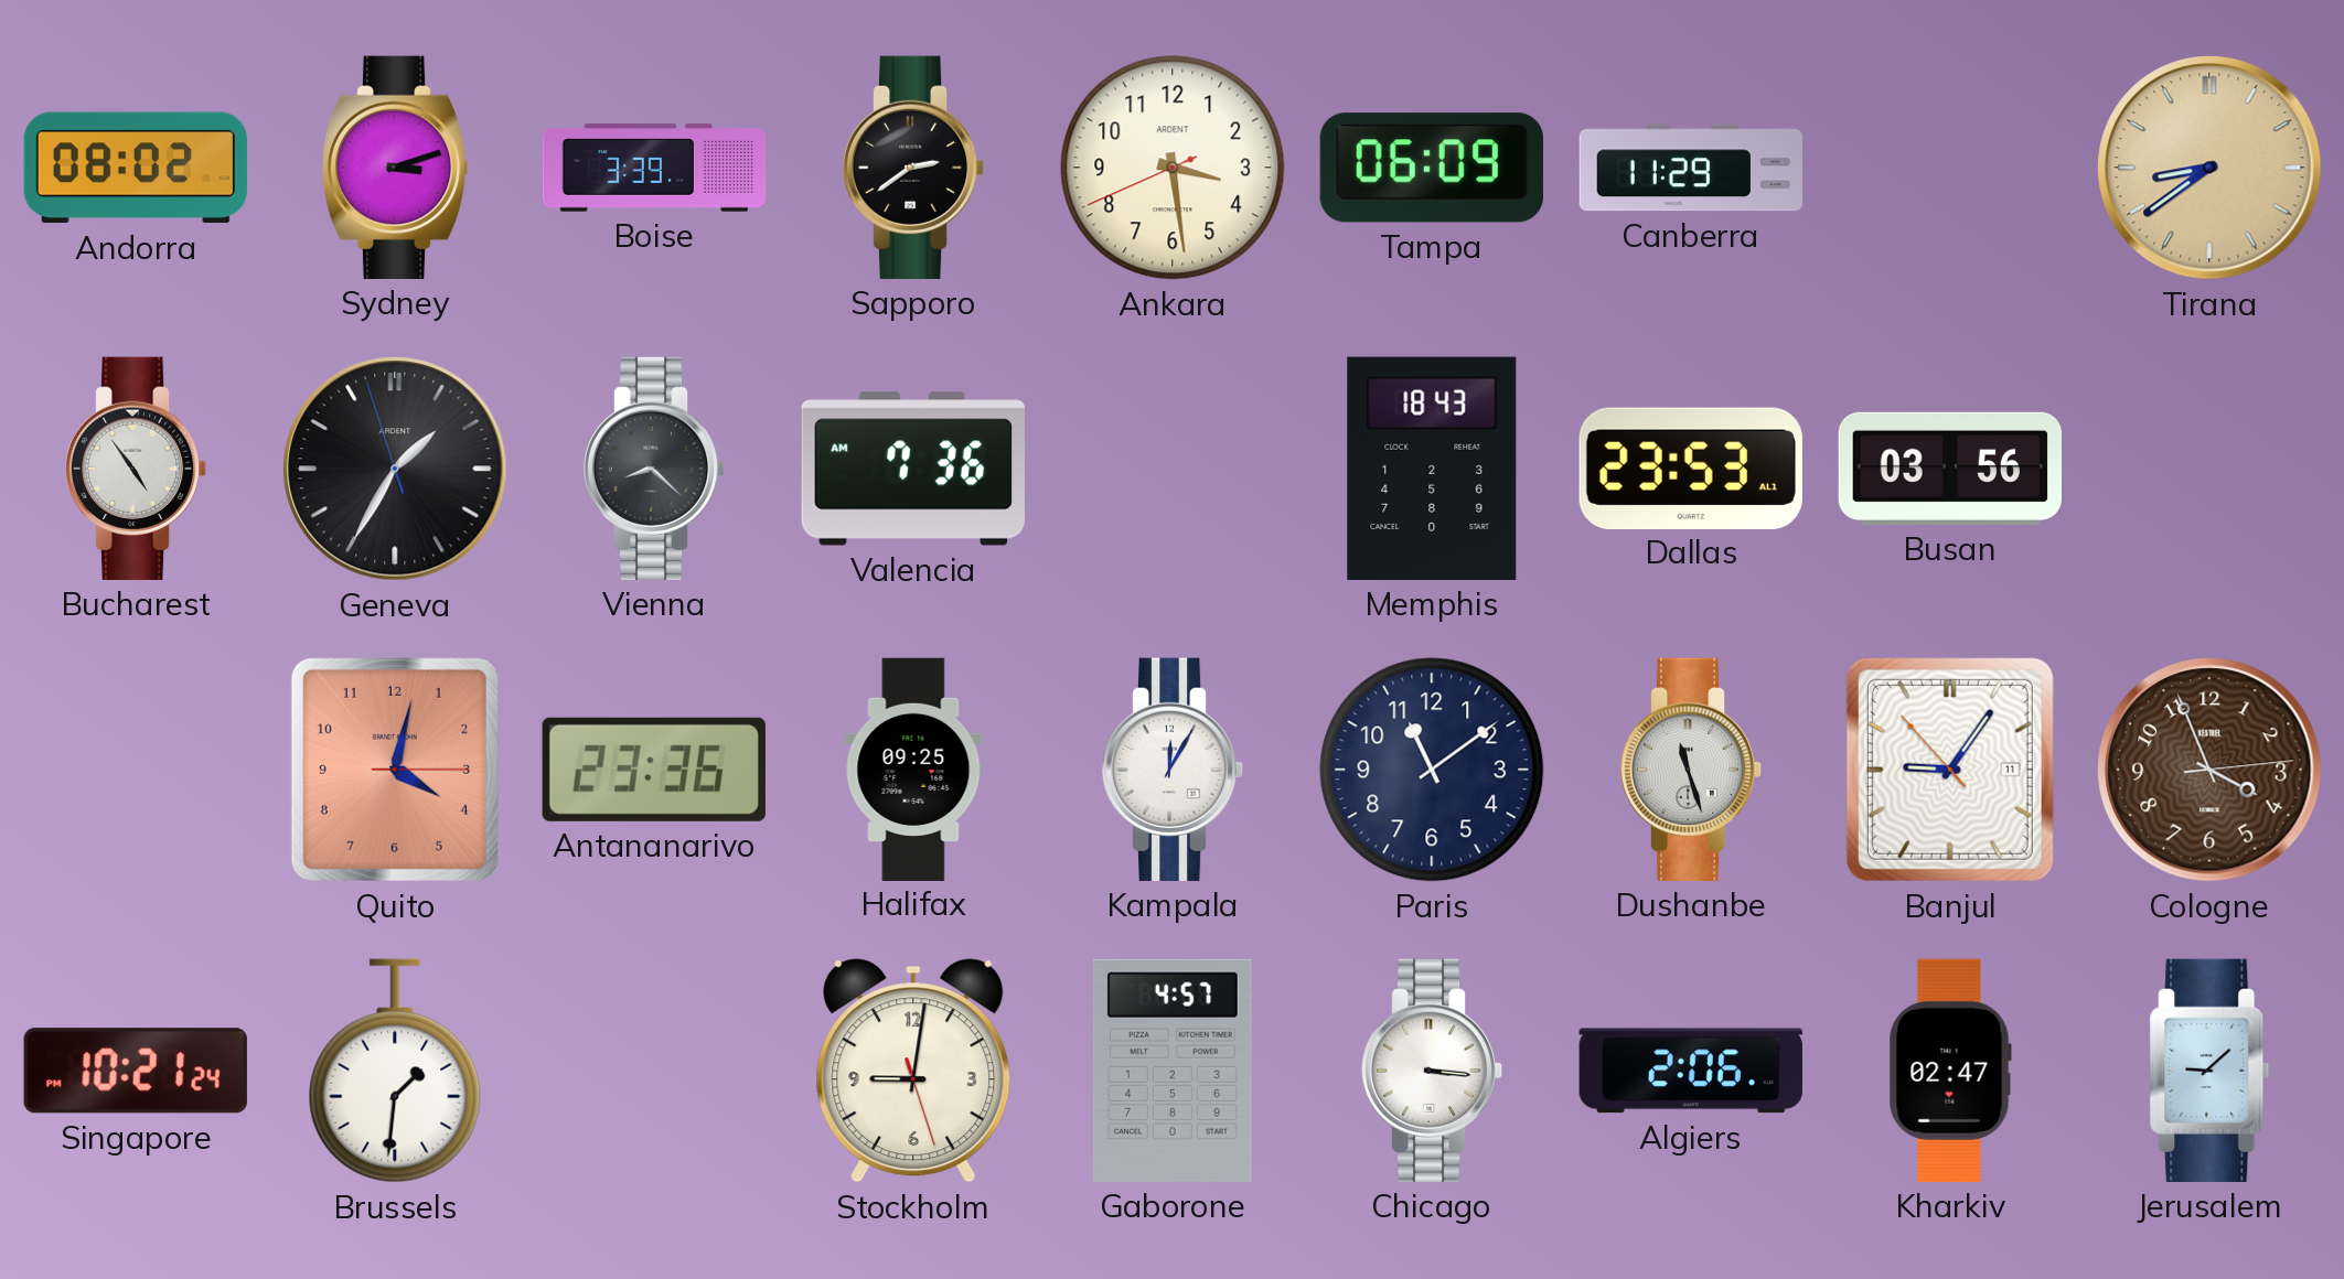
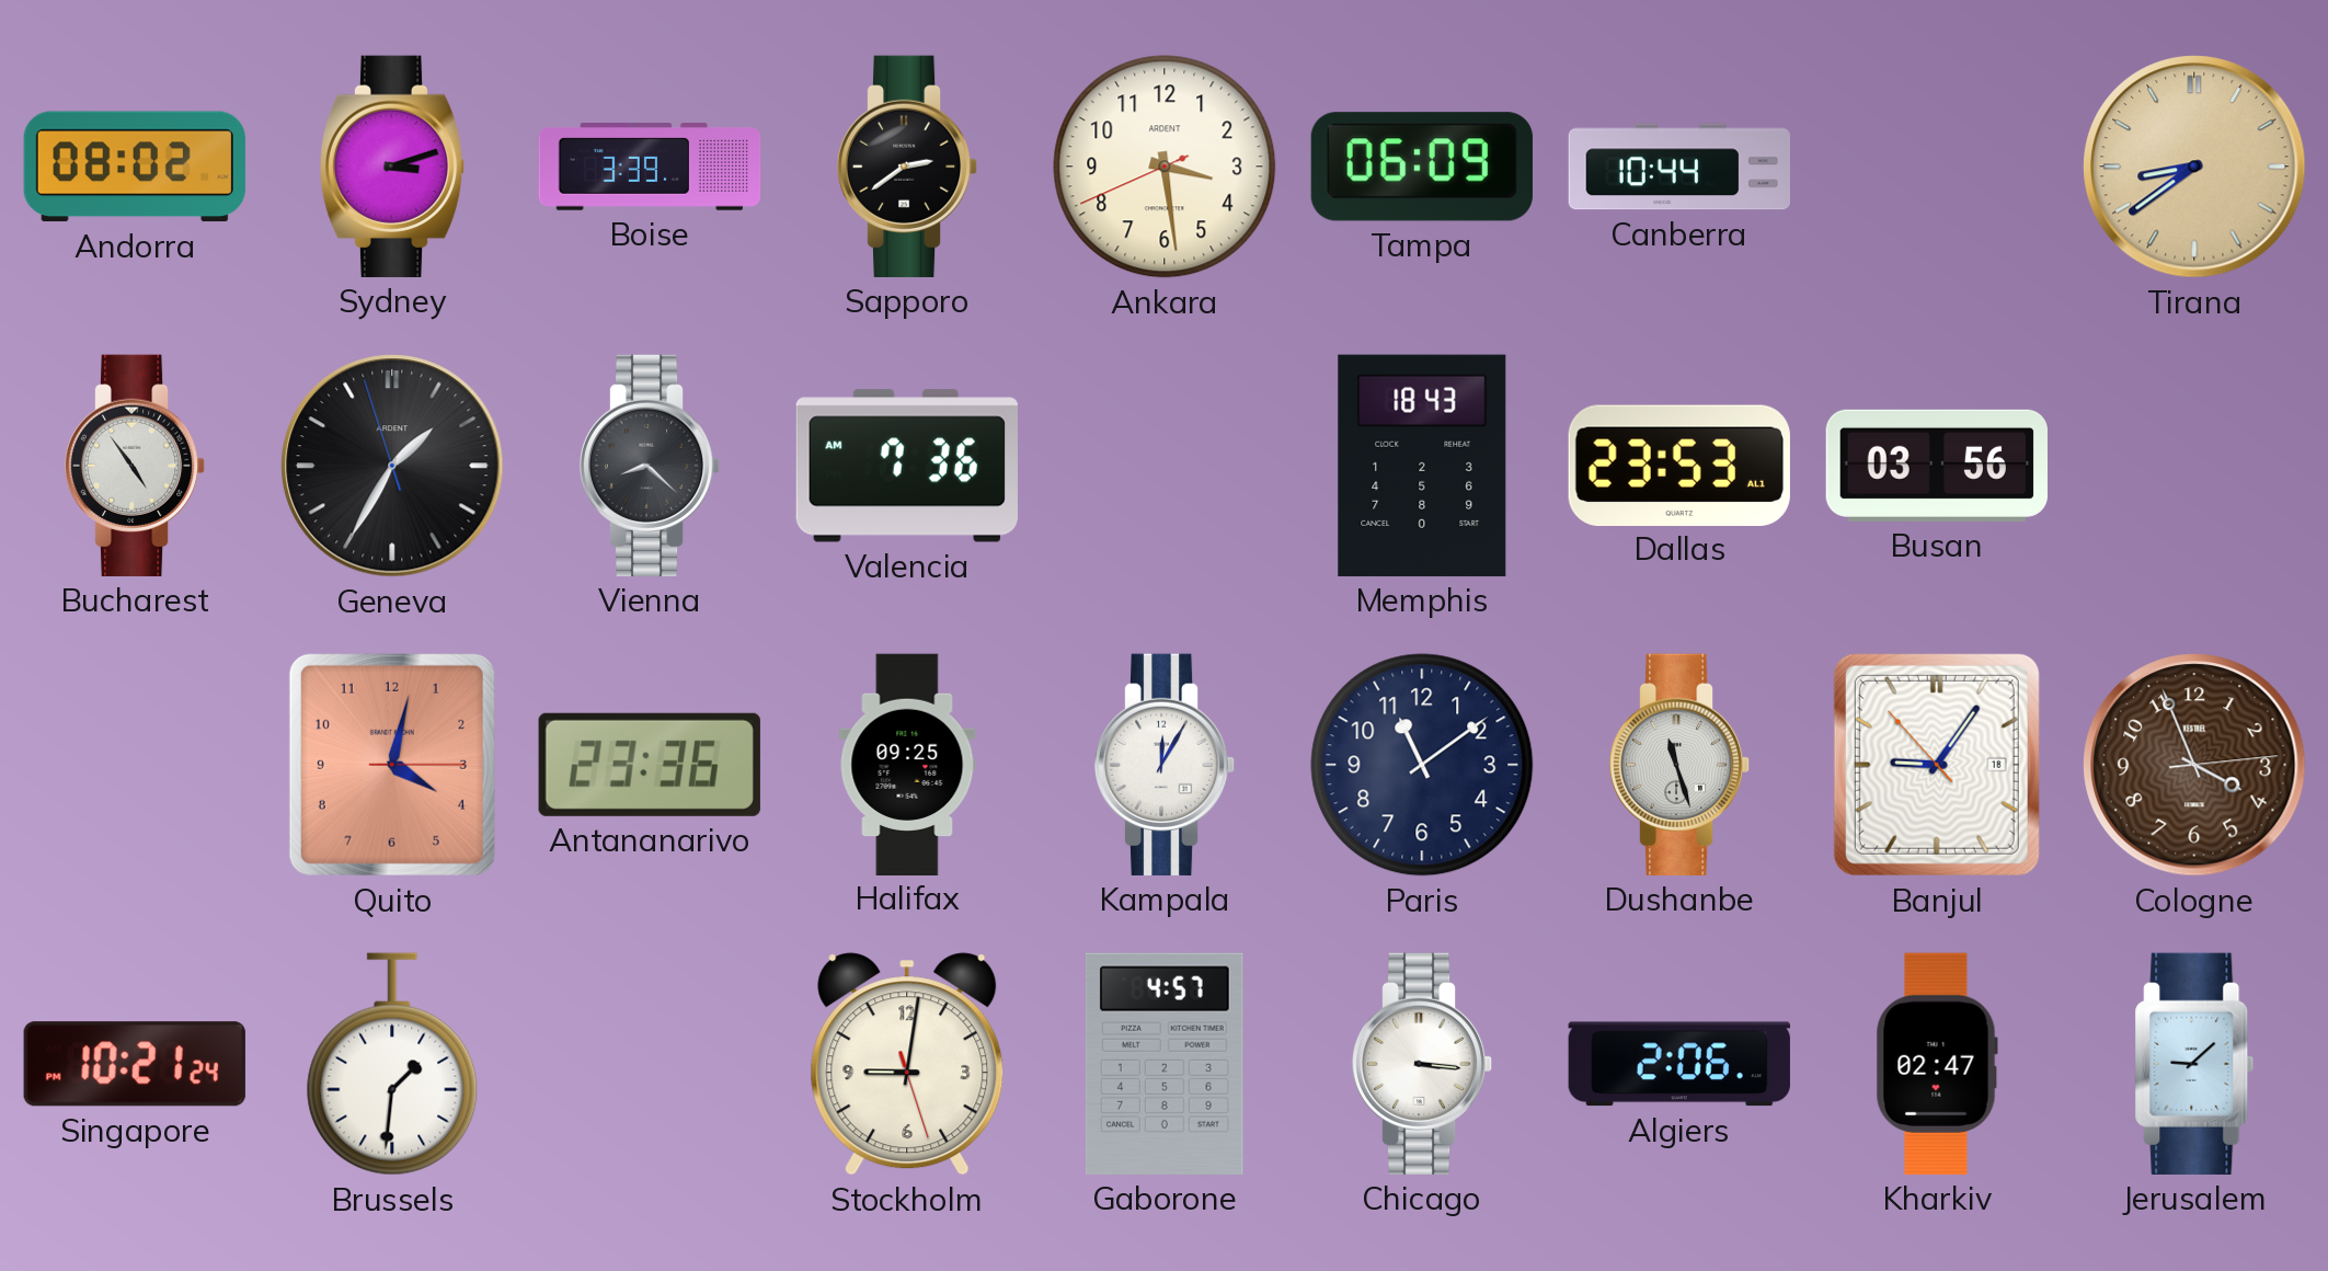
Canberra: 11:29 -> 10:44 (1679, 167)
Banjul date: 11 -> 18 (1937, 765)
